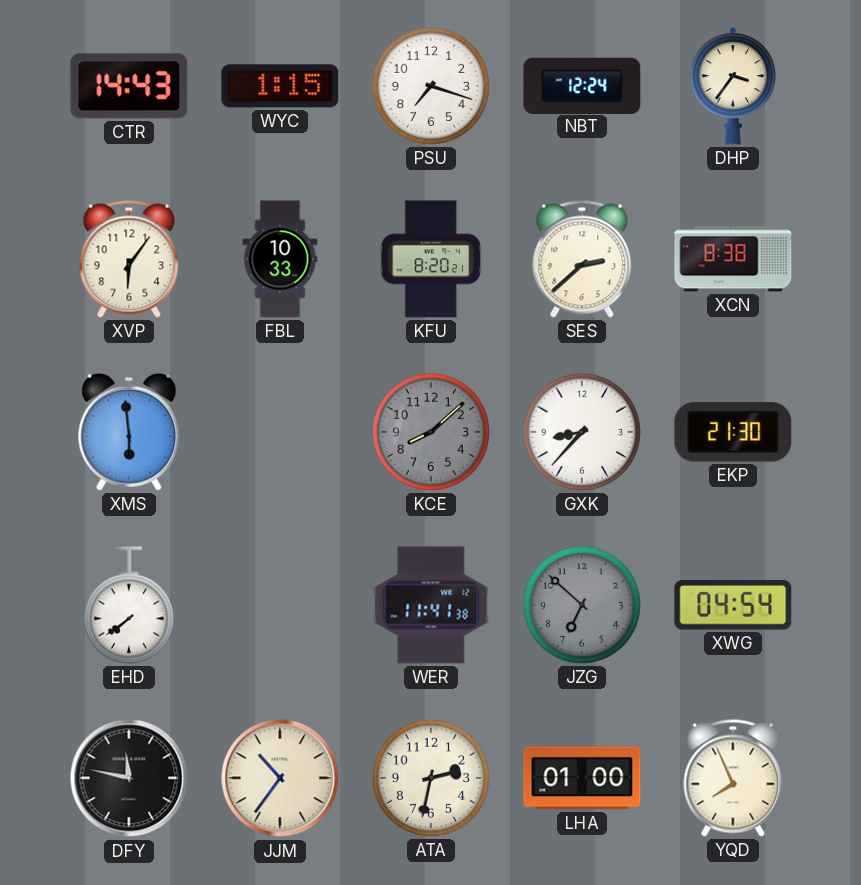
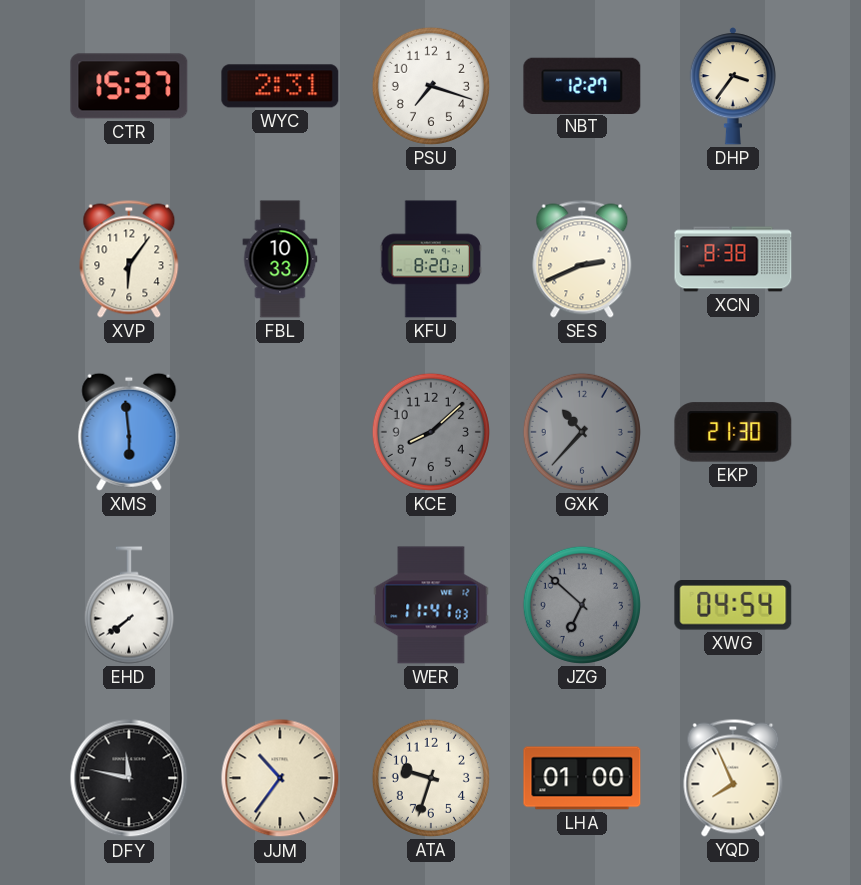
CTR: 14:43 -> 15:37 (129, 86)
WYC: 1:15 -> 2:31 (280, 86)
NBT: 12:24 -> 12:27 (582, 85)
SES: 2:38 -> 2:41 (582, 259)
GXK: 8:37 -> 10:37 (582, 432)
GXK dial: white -> grey (582, 432)
WER: 11:41:38 -> 11:41:03 (431, 605)
ATA: 2:32 -> 9:33 (431, 778)
